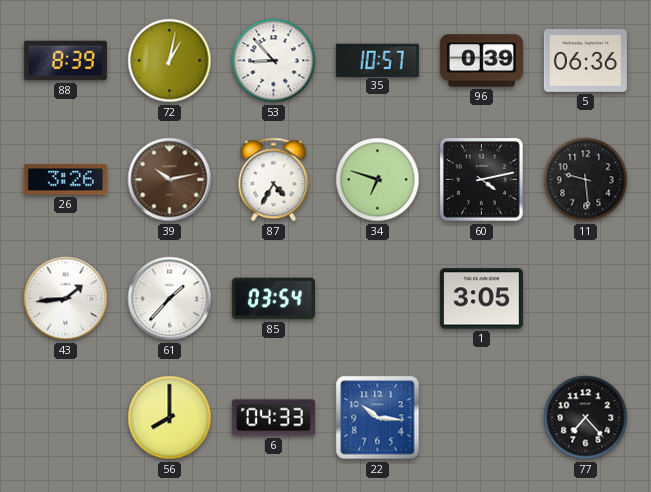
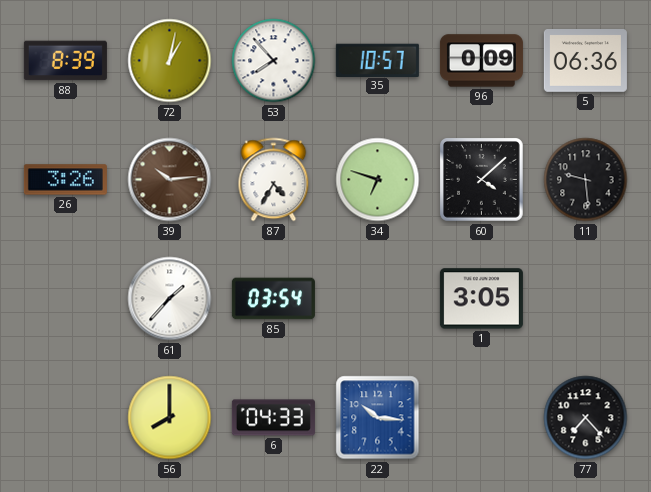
53: 8:53 -> 7:53 (274, 61)
96: 0:39 -> 0:09 (481, 61)
39: 10:13 -> 10:14 (170, 180)
60: 4:13 -> 4:08 (482, 180)
43: 1:44 -> none (66, 299)
